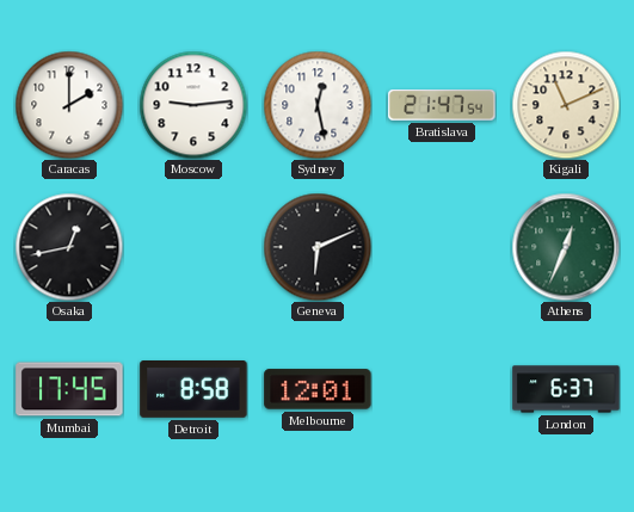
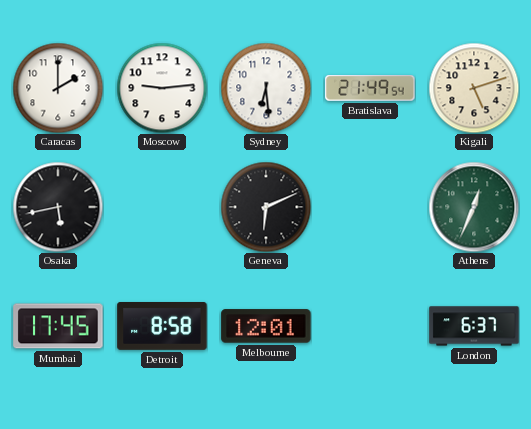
Sydney: 12:28 -> 6:29 (266, 88)
Bratislava: 21:47 -> 21:49 (370, 88)
Kigali: 11:11 -> 5:12 (474, 88)
Osaka: 12:43 -> 5:43 (58, 207)
